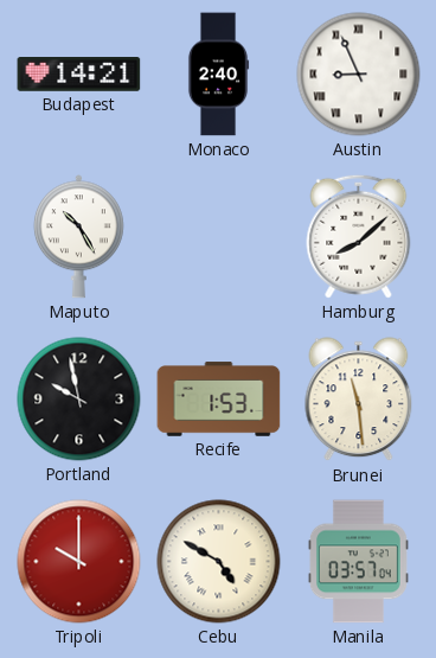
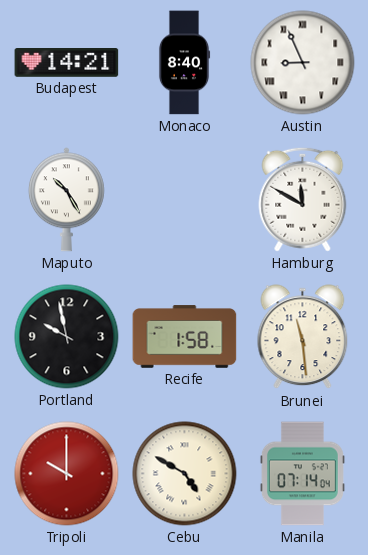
Monaco: 2:40 -> 8:40 (184, 63)
Hamburg: 8:08 -> 11:50 (303, 199)
Recife: 1:53 -> 1:58 (185, 337)
Manila: 03:57 -> 07:14 (302, 474)
